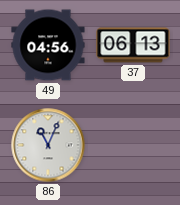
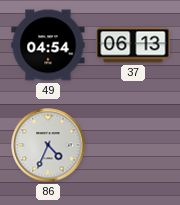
49: 04:56 -> 04:54 (48, 45)
86: 11:04 -> 4:34 (48, 145)
